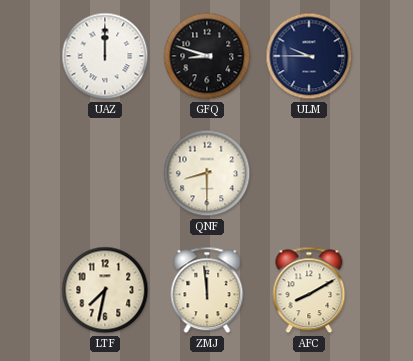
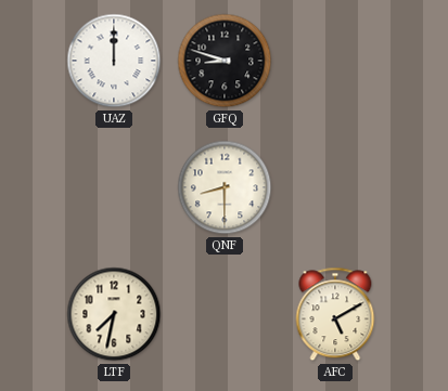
ULM: 9:45 -> none (309, 56)
ZMJ: 11:59 -> none (207, 290)
AFC: 8:10 -> 5:10 (335, 314)
